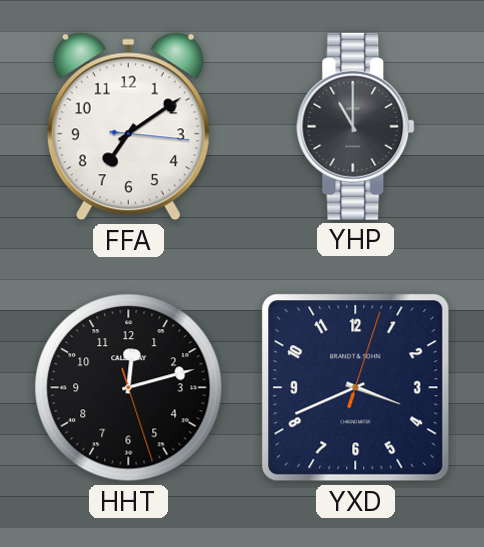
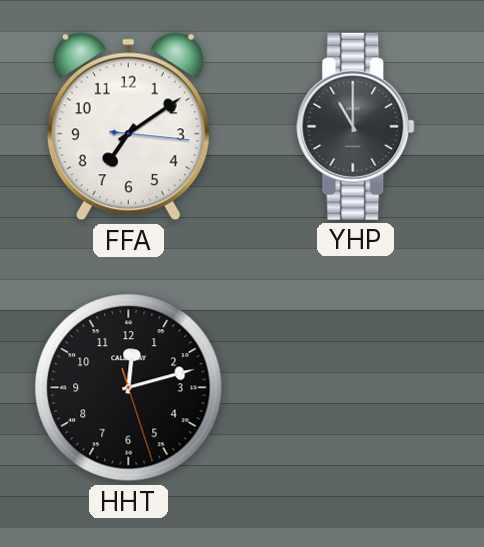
YXD: 3:41 -> none (356, 388)
